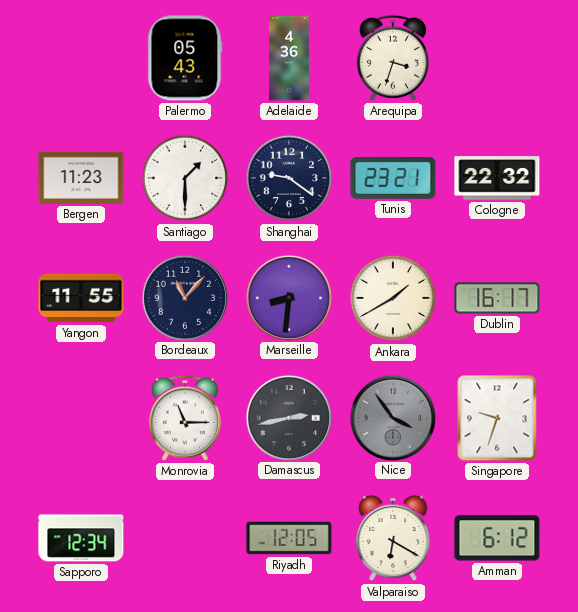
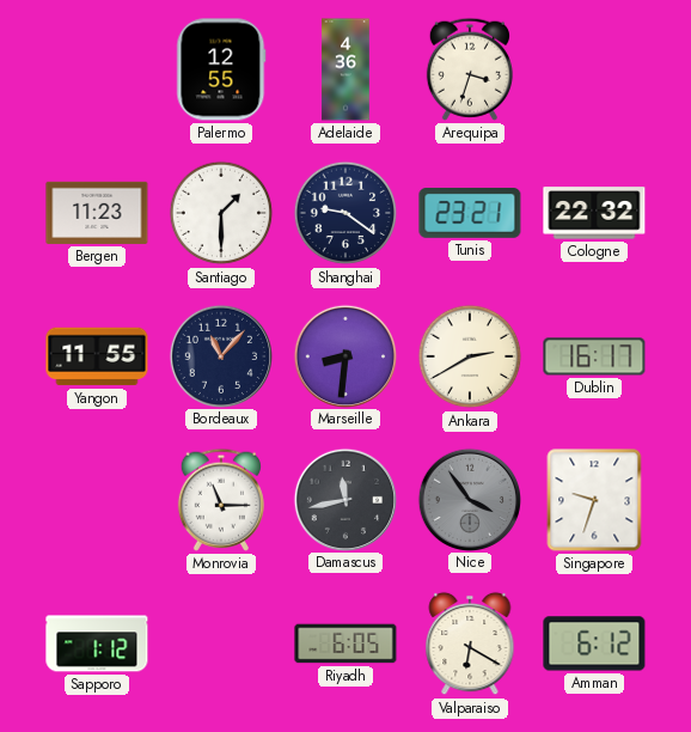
Palermo: 05:43 -> 12:55 (221, 69)
Ankara: 1:40 -> 2:40 (470, 356)
Damascus: 2:43 -> 11:43 (344, 499)
Sapporo: 12:34 -> 1:12 (97, 643)
Riyadh: 12:05 -> 6:05 (345, 643)
